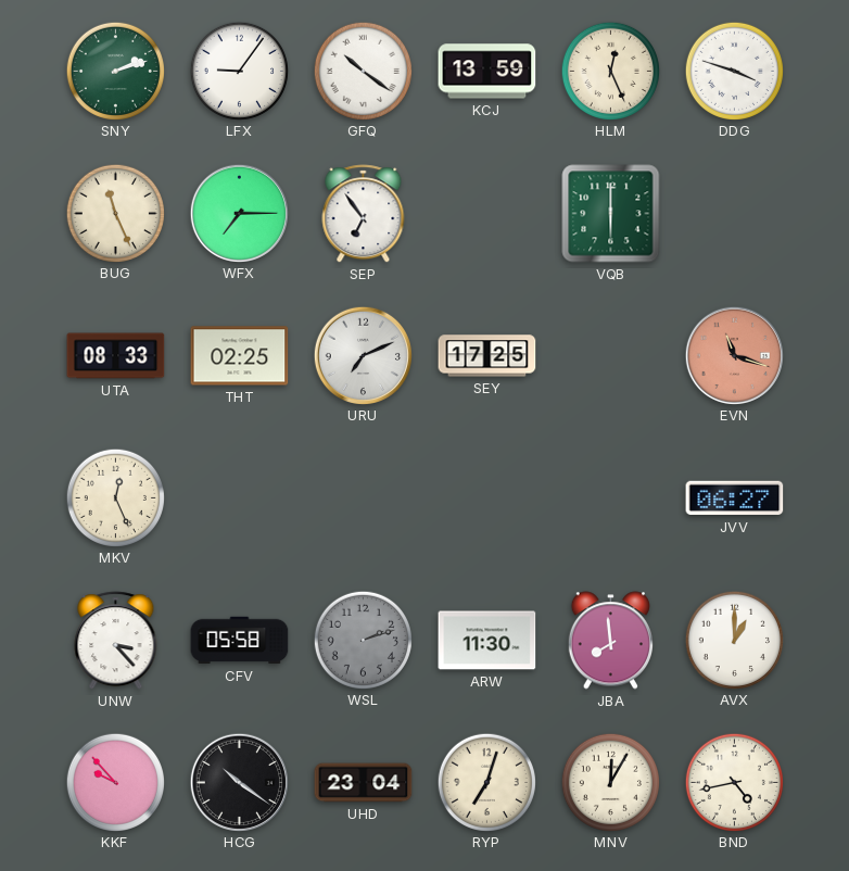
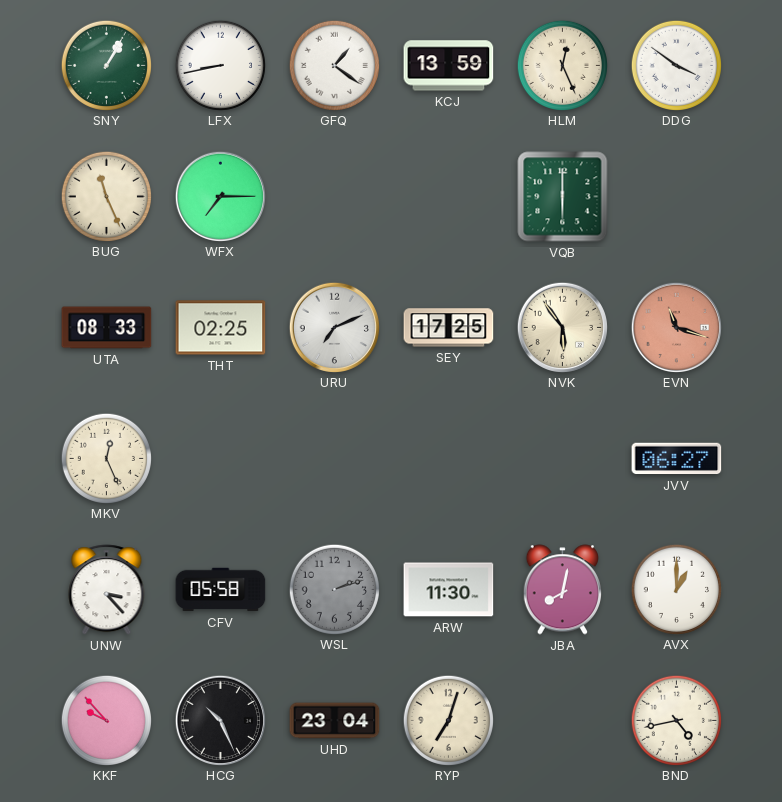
SNY: 2:12 -> 1:05 (106, 65)
LFX: 9:06 -> 8:43 (220, 65)
GFQ: 10:21 -> 1:21 (334, 65)
DDG: 3:48 -> 3:51 (676, 65)
SEP: 6:54 -> none (364, 214)
NVK: none -> 5:54 (562, 327)
JBA: 7:59 -> 8:02 (562, 590)
HCG: 10:21 -> 10:26 (220, 720)
MNV: 12:05 -> none (610, 782)
